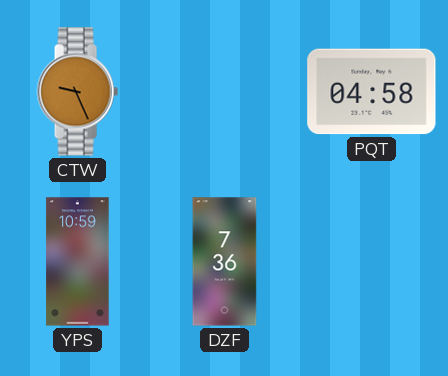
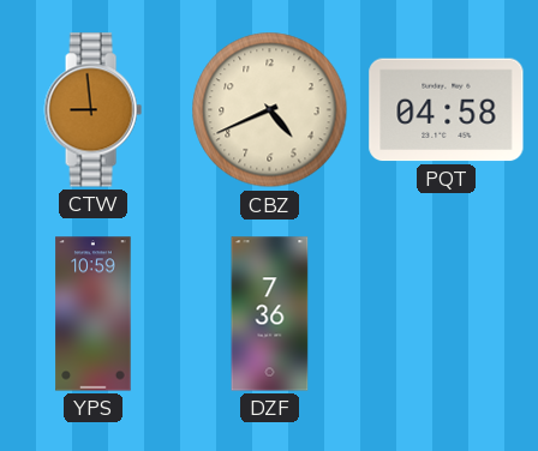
CTW: 9:26 -> 8:59 (92, 110)
CBZ: none -> 4:41 (270, 110)
